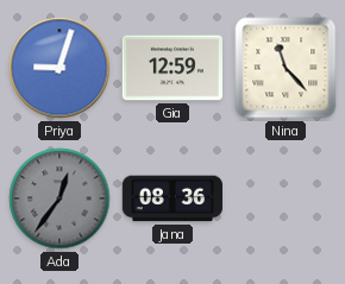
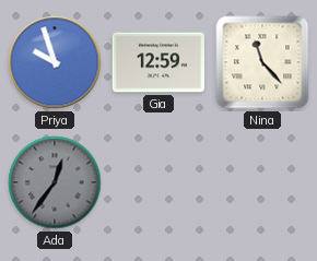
Priya: 9:03 -> 9:57 (55, 62)
Jana: 08:36 -> none (171, 198)
